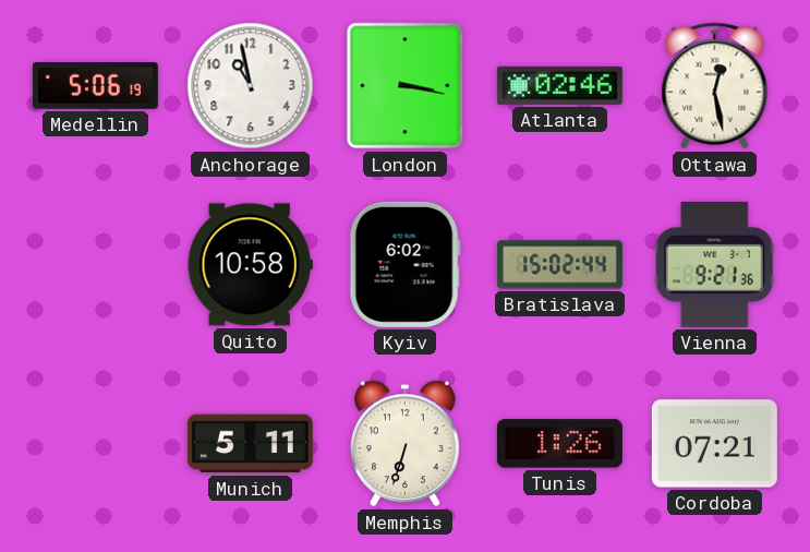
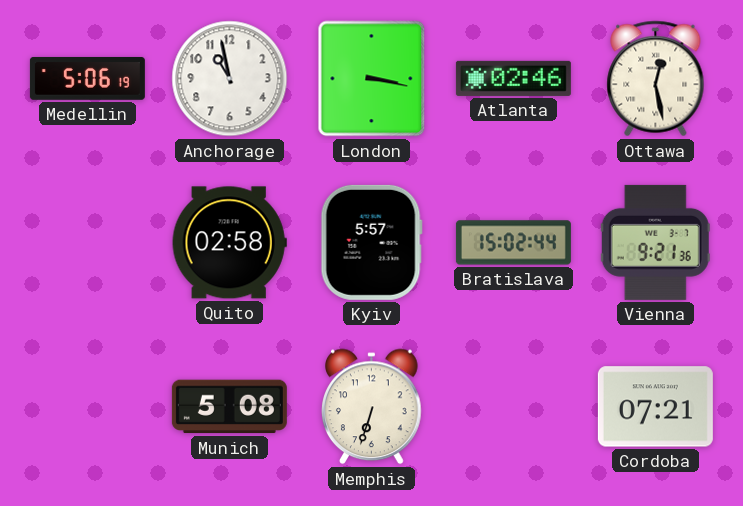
Quito: 10:58 -> 02:58 (229, 243)
Kyiv: 6:02 -> 5:57 (371, 242)
Munich: 5:11 -> 5:08 (229, 407)
Tunis: 1:26 -> none (559, 444)
